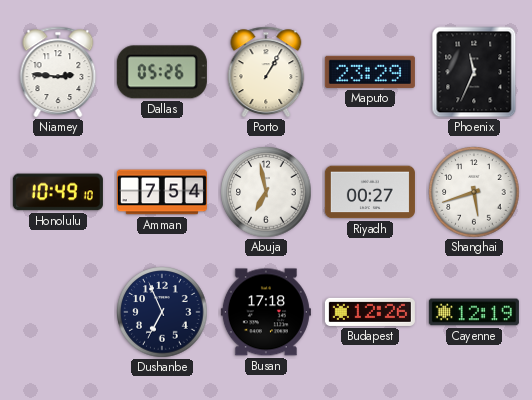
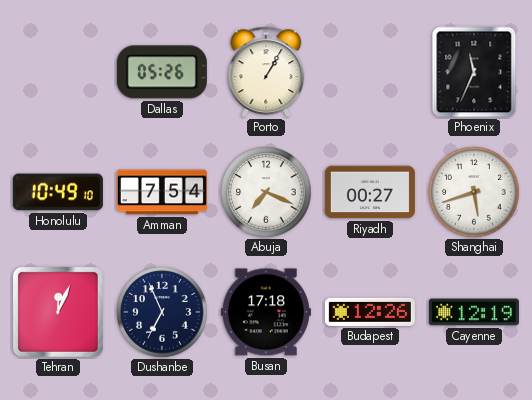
Niamey: 2:46 -> none (58, 72)
Maputo: 23:29 -> none (370, 72)
Abuja: 6:58 -> 7:19 (266, 192)
Tehran: none -> 12:04 (58, 312)
